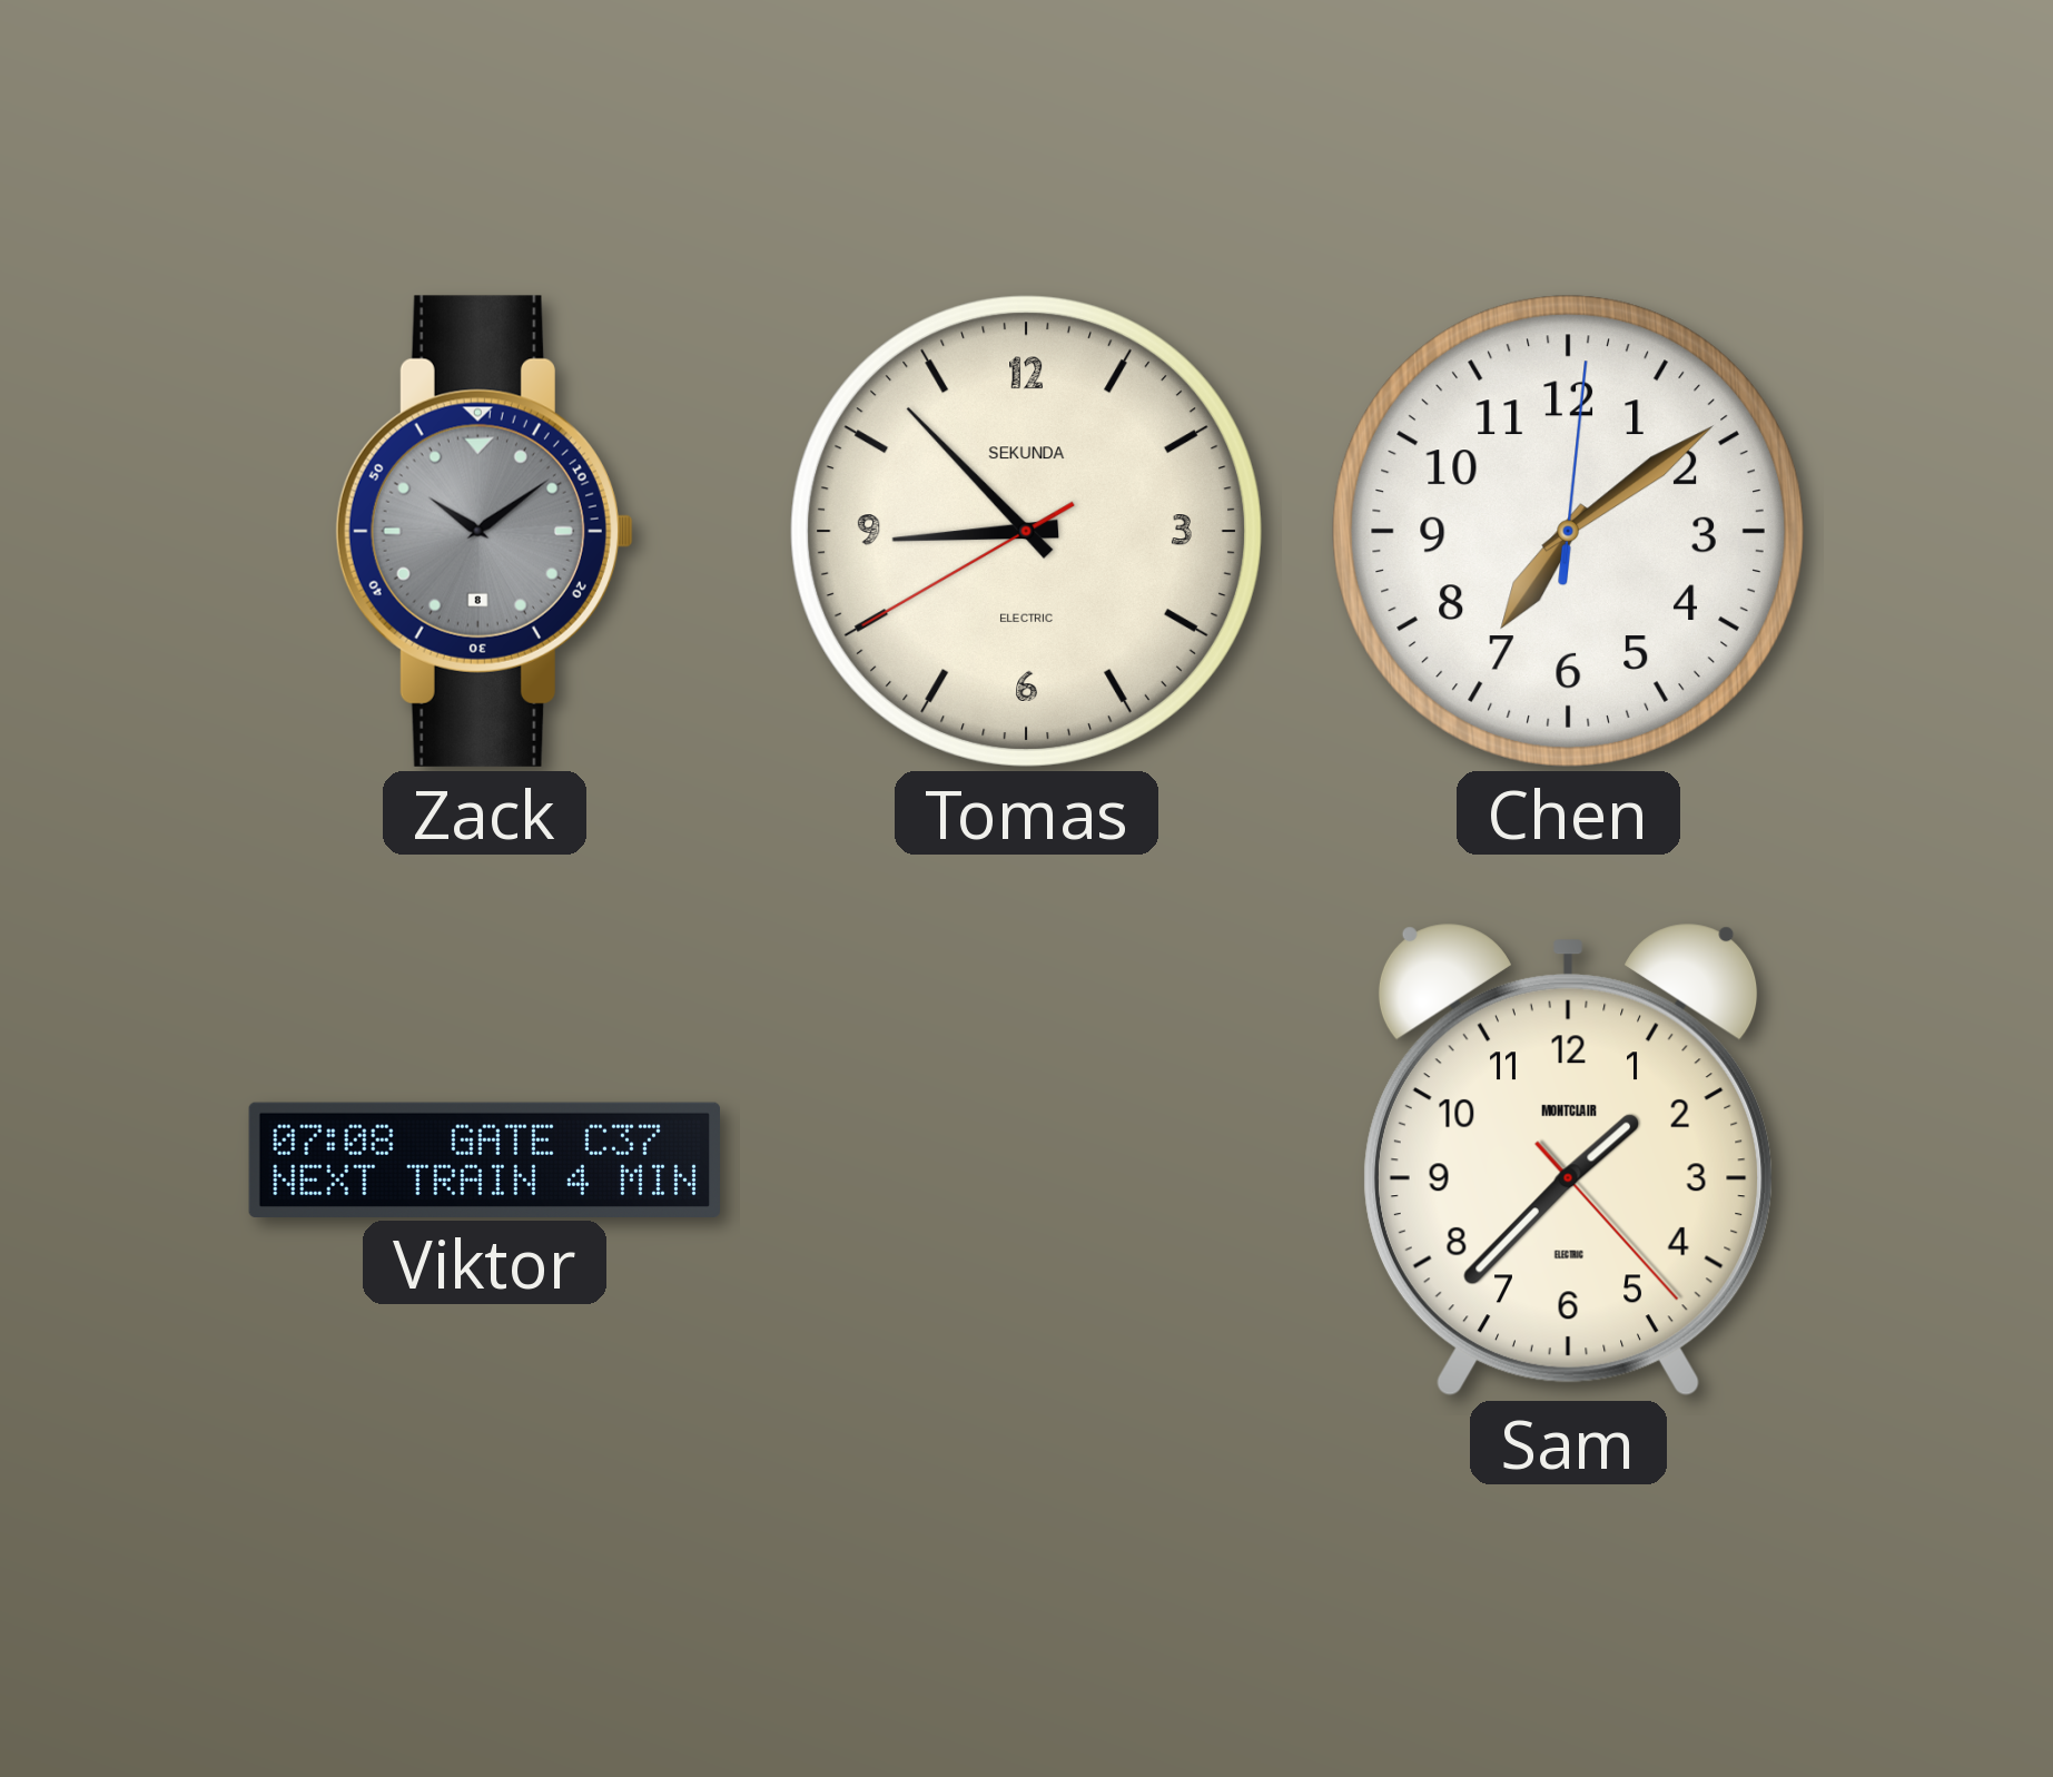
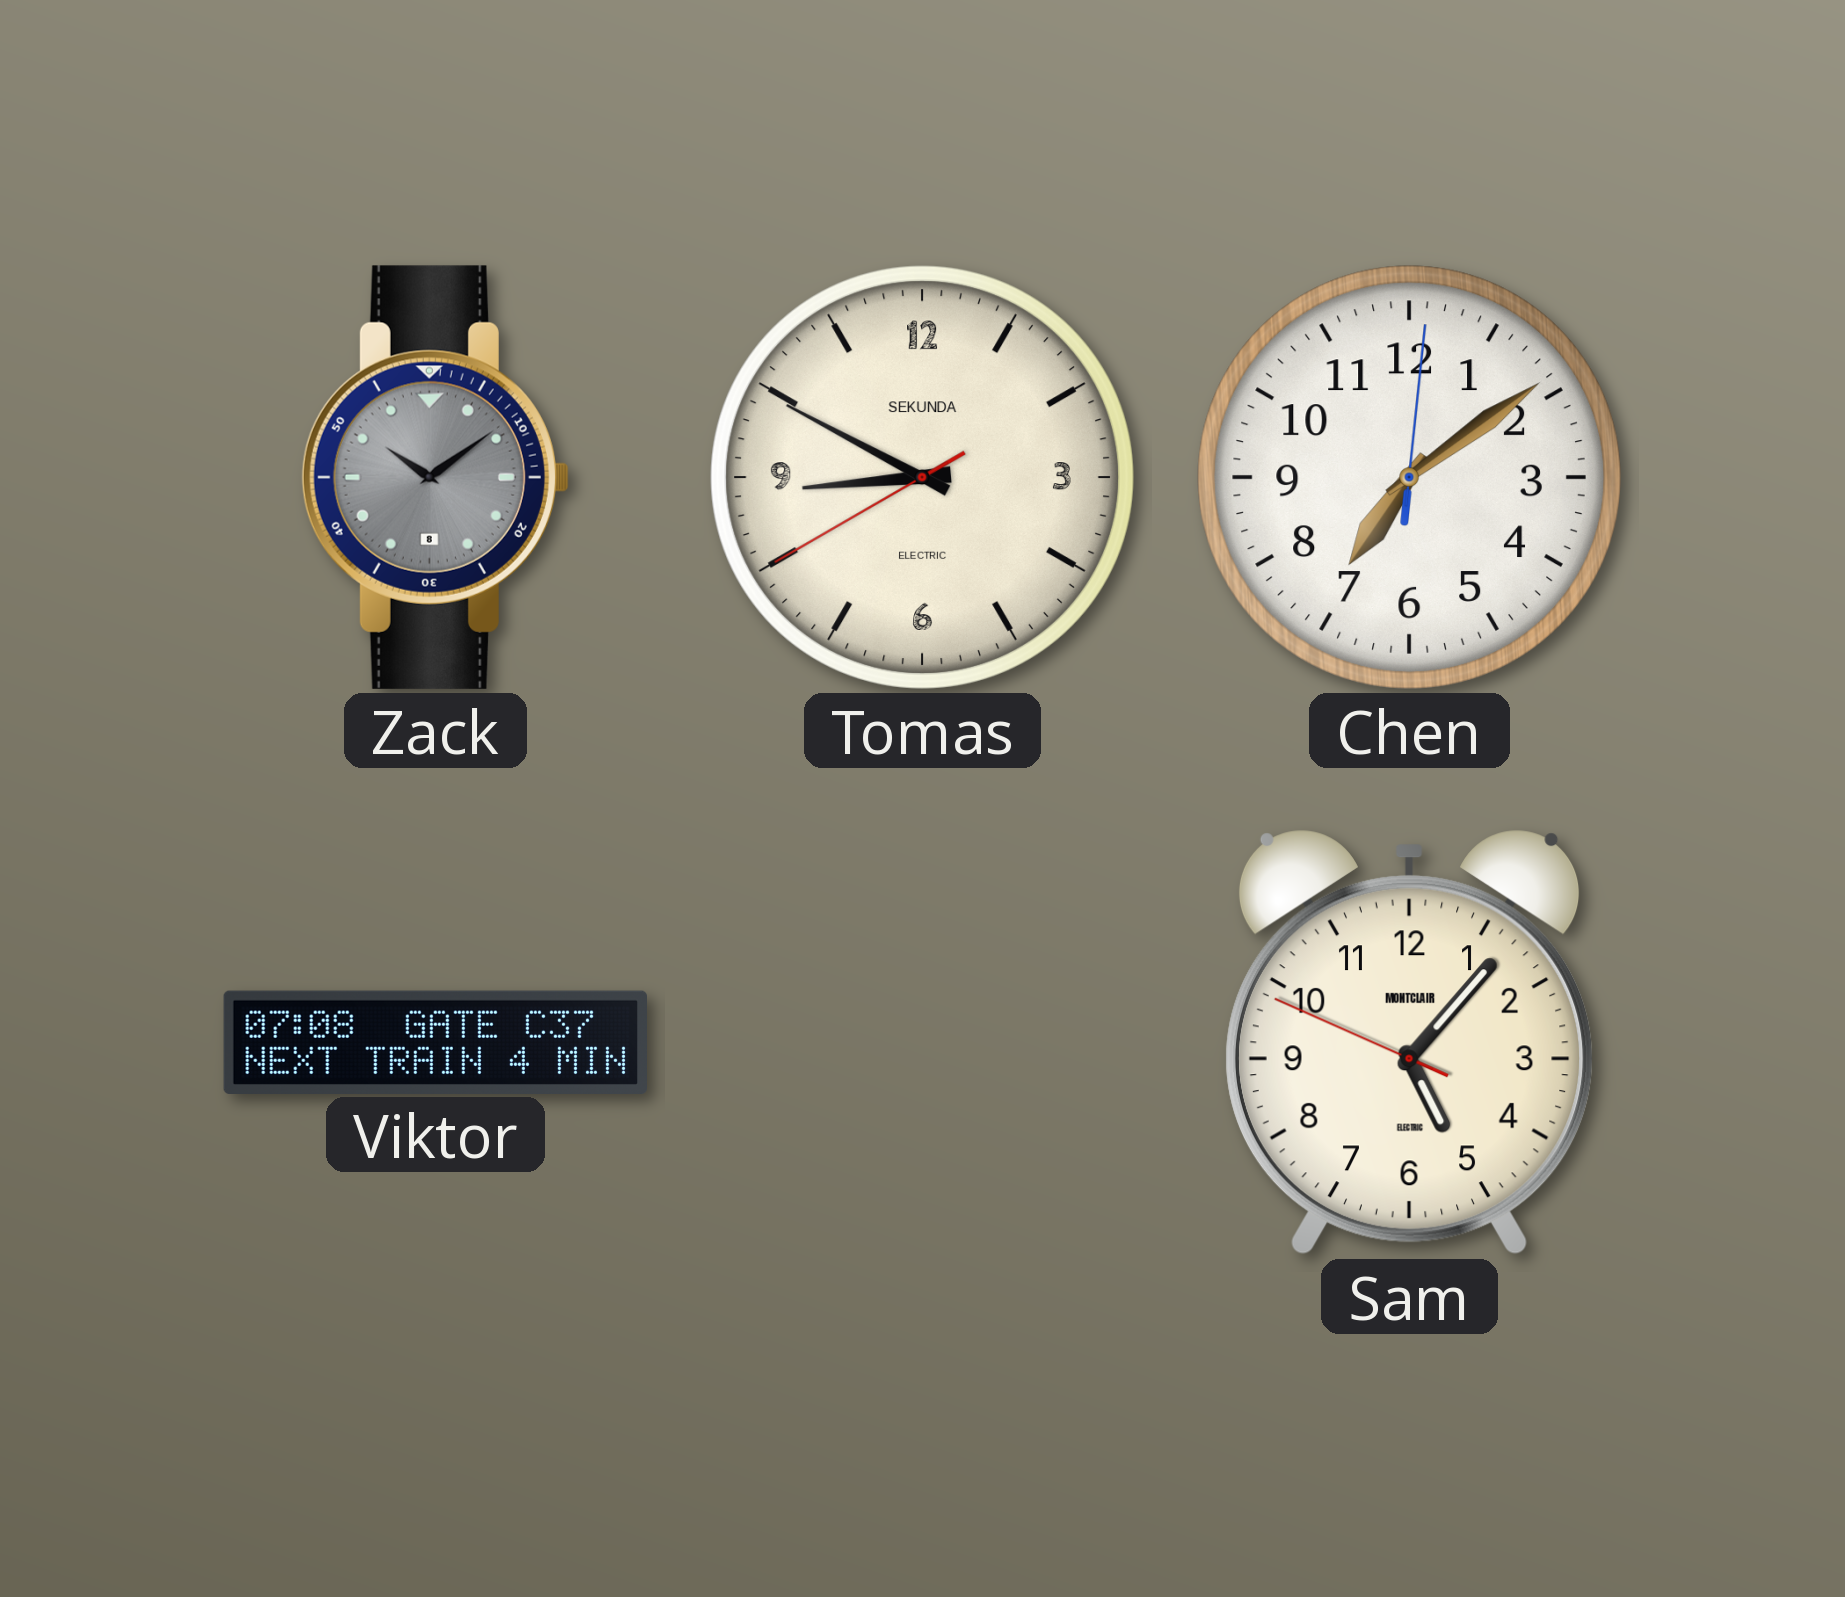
Tomas: 8:52 -> 8:49 (922, 477)
Sam: 1:37 -> 5:06 (1409, 1043)
